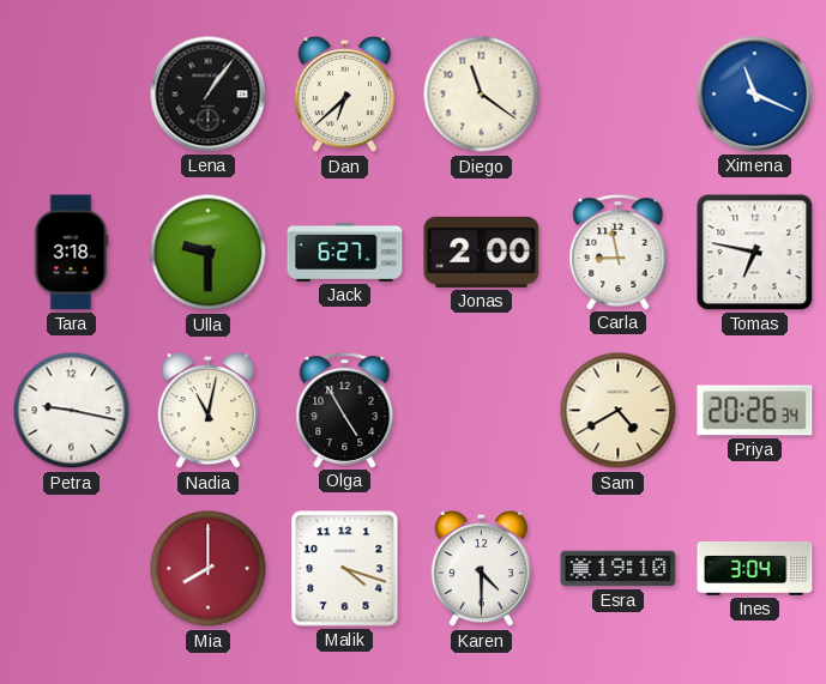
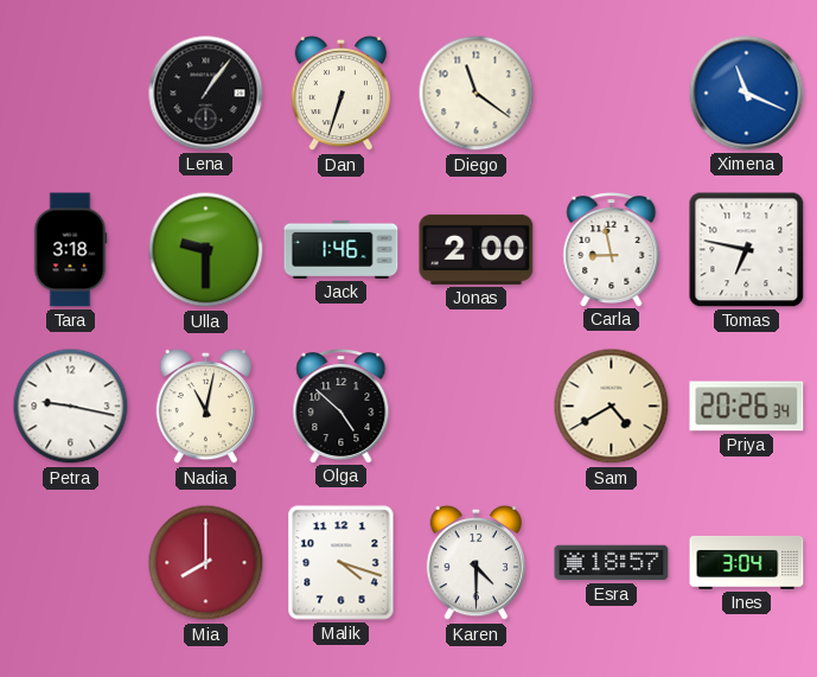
Dan: 6:38 -> 6:33 (342, 94)
Jack: 6:27 -> 1:46 (342, 249)
Olga: 4:55 -> 4:52 (342, 407)
Esra: 19:10 -> 18:57 (612, 563)
